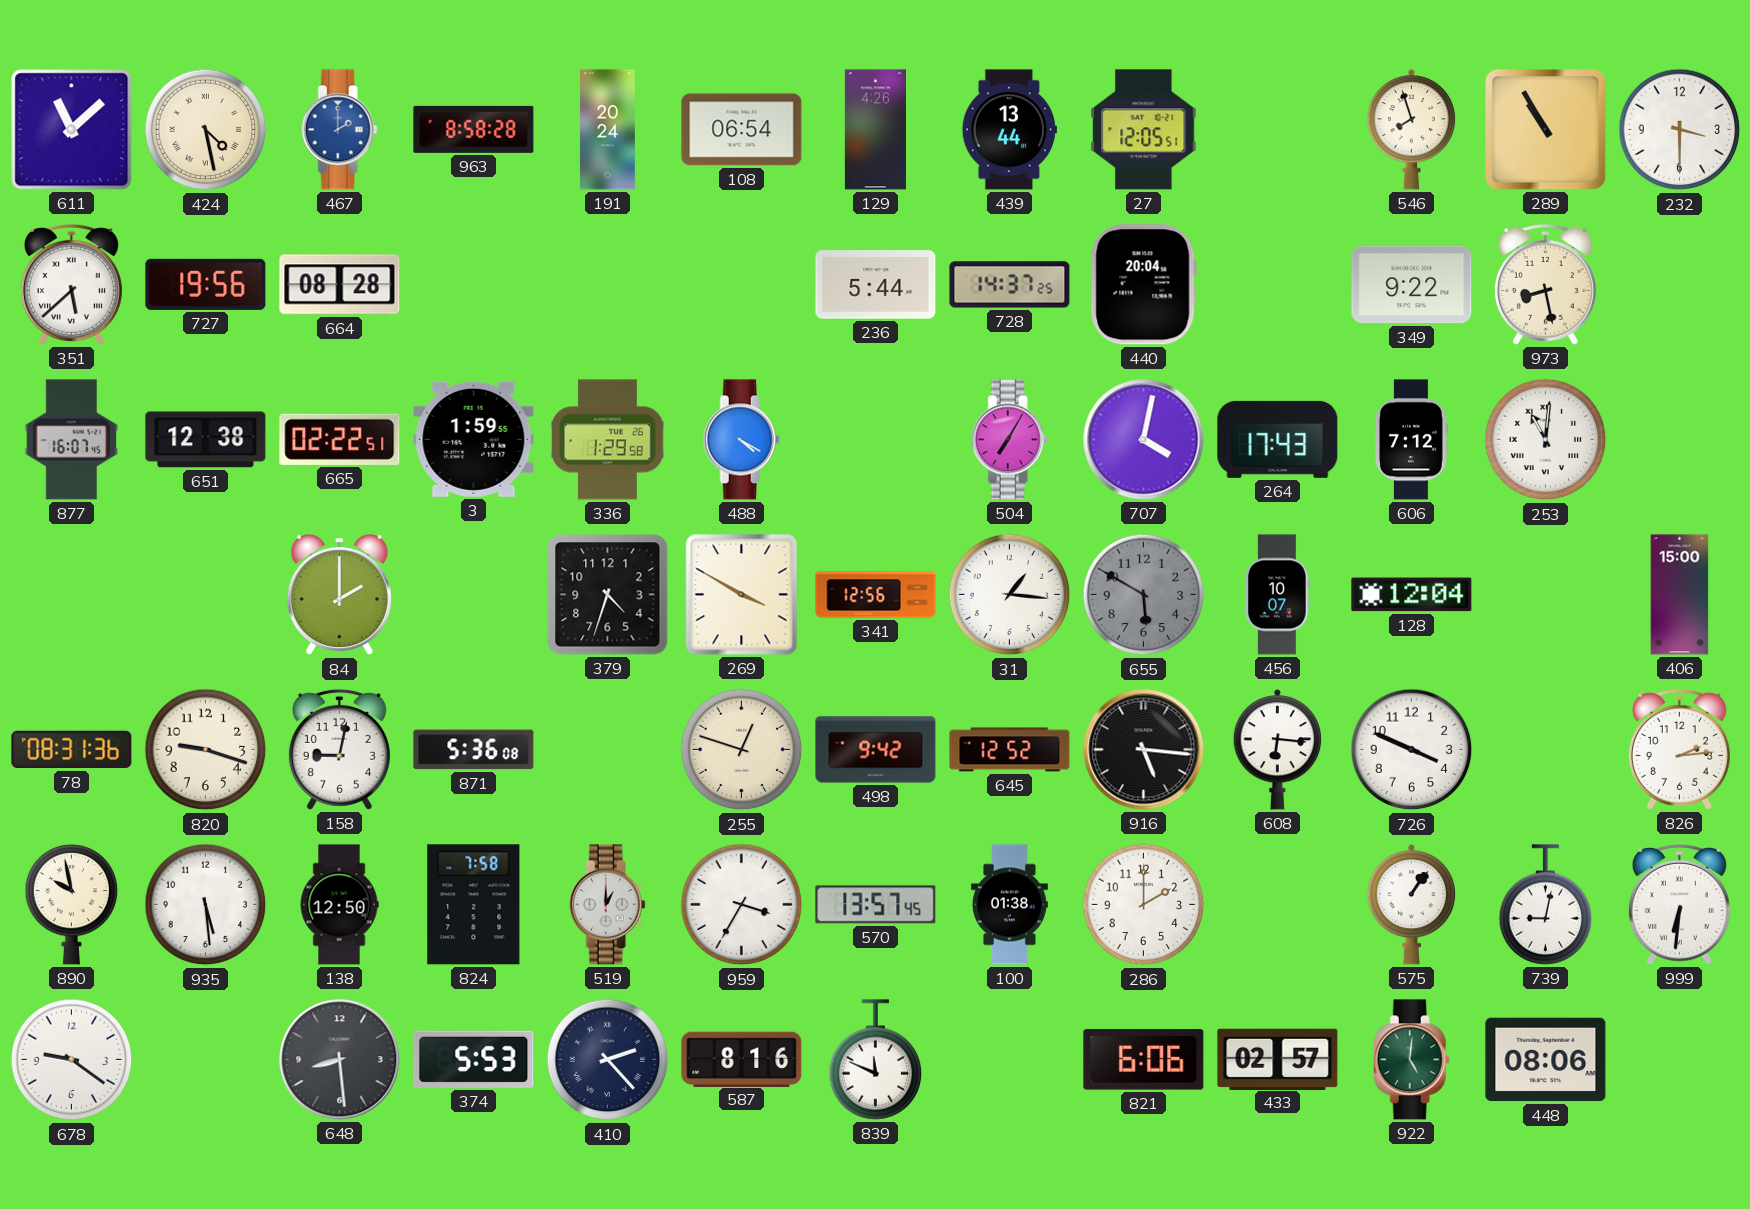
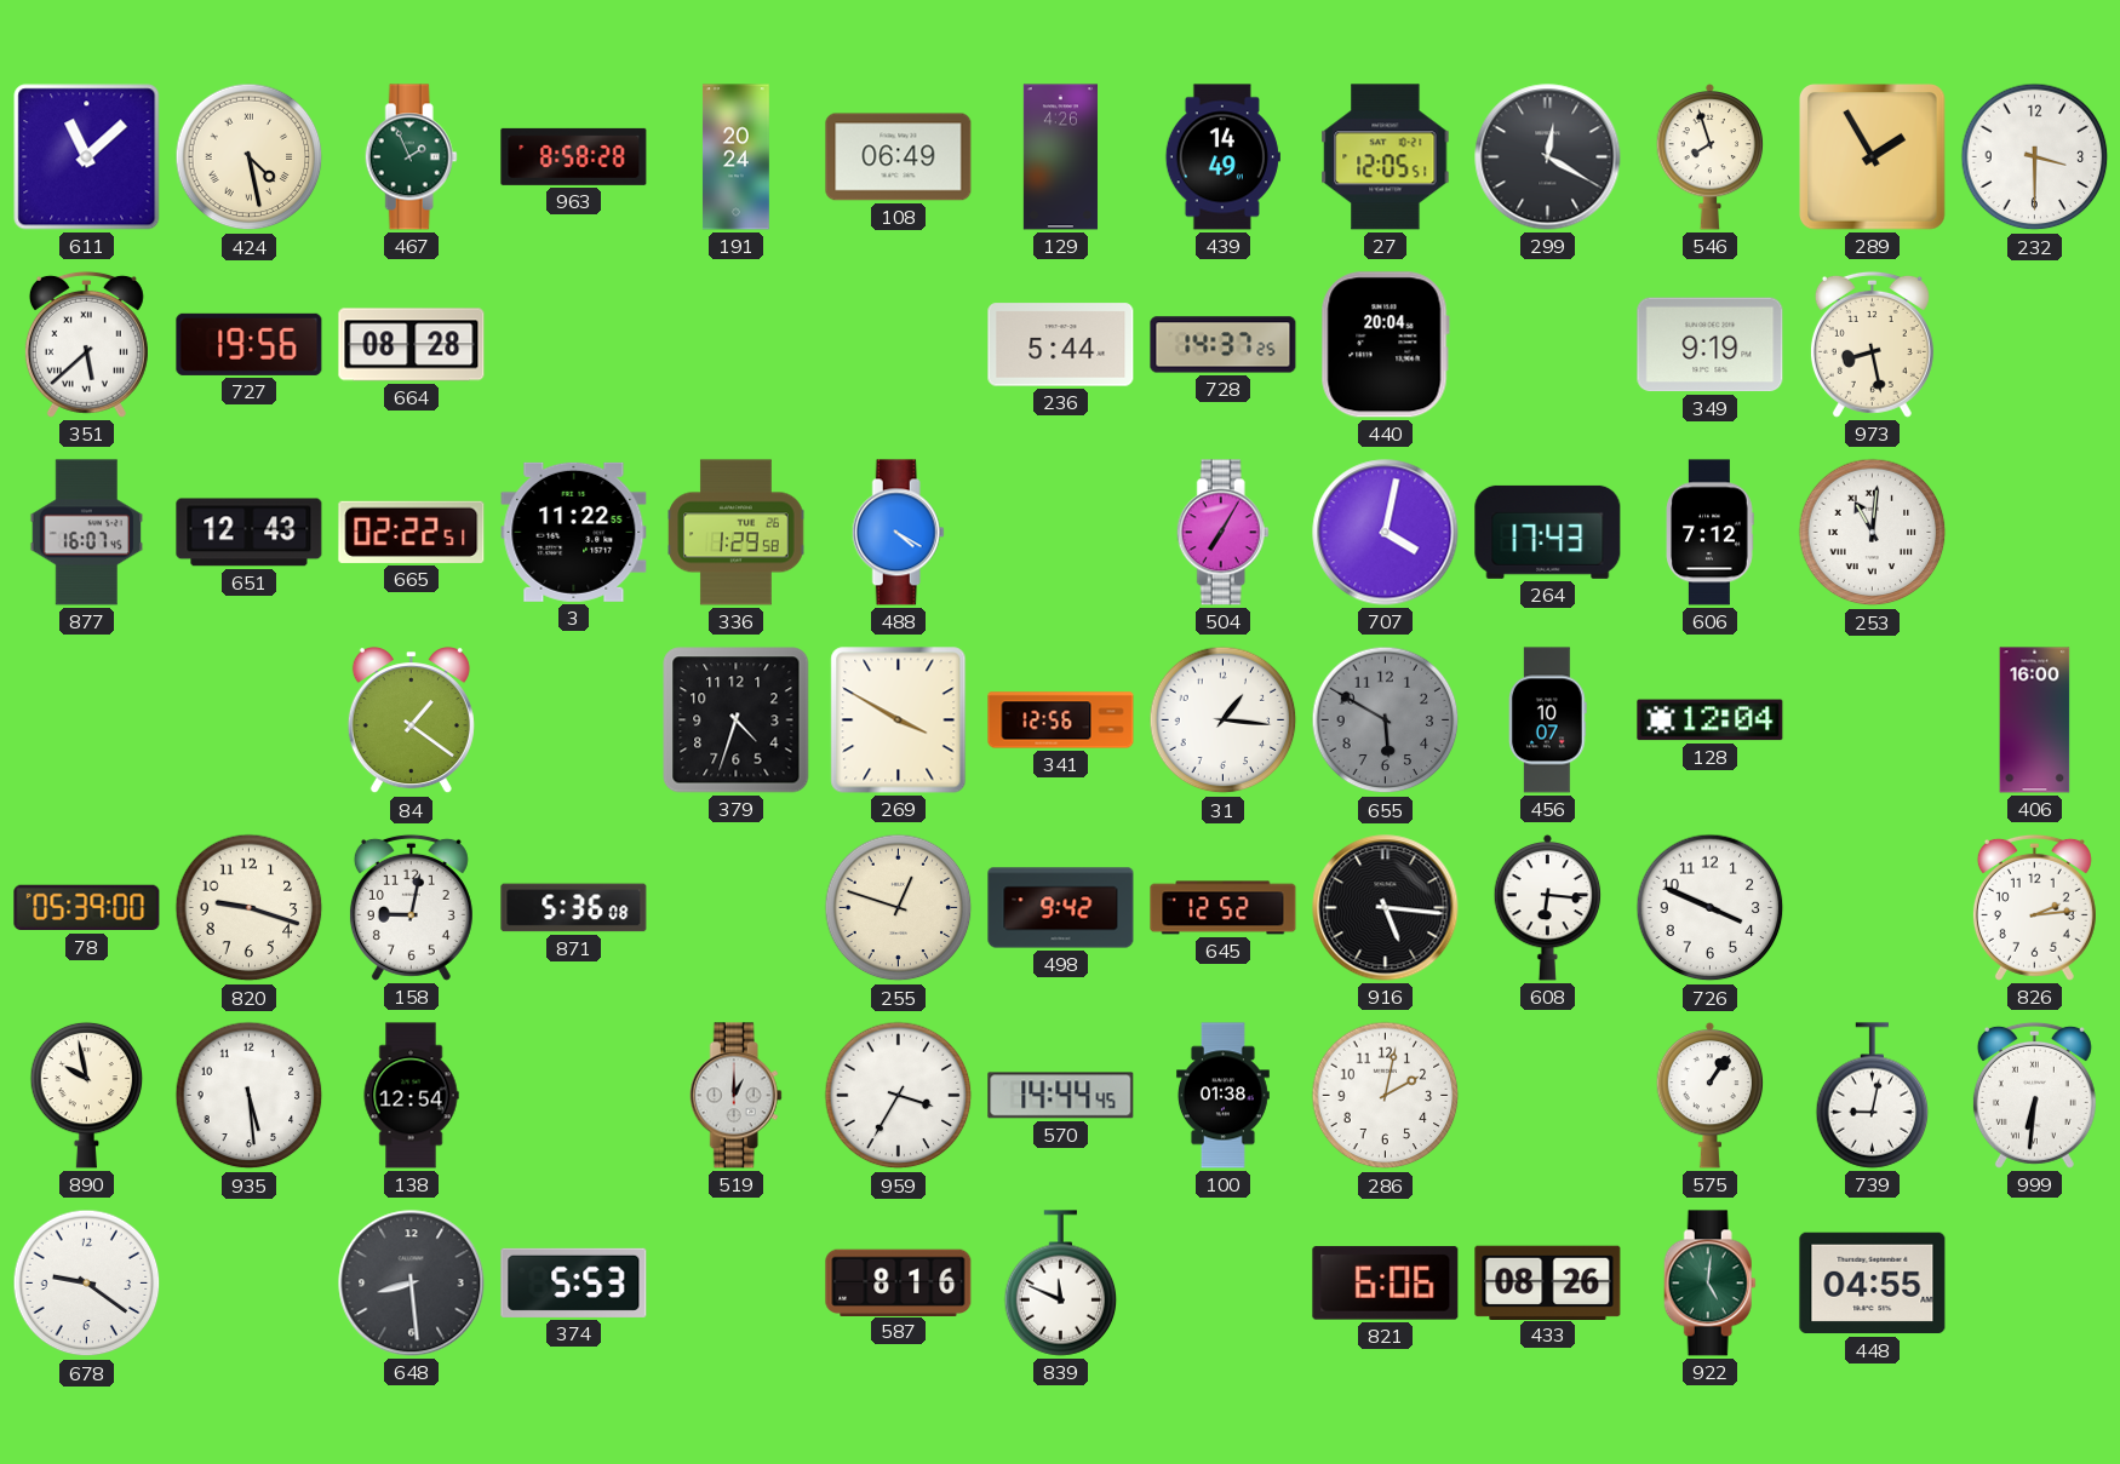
467: 2:00 -> 1:56 (411, 157)
467 dial: blue -> green (411, 157)
108: 06:54 -> 06:49 (899, 157)
439: 13:44 -> 14:49 (1222, 157)
299: none -> 12:20 (1548, 157)
289: 10:55 -> 1:55 (1873, 157)
349: 9:22 -> 9:19 (1711, 345)
651: 12:38 -> 12:43 (250, 533)
3: 1:59 -> 11:22 (574, 532)
84: 2:00 -> 1:21 (411, 720)
406: 15:00 -> 16:00 (2035, 720)
78: 08:31 -> 05:39 (87, 908)
138: 12:50 -> 12:54 (411, 1096)
824: 7:58 -> none (474, 905)
570: 13:57 -> 14:44 (1061, 1096)
286: 2:00 -> 2:02 (1386, 1096)
410: 2:23 -> none (608, 1060)
433: 02:57 -> 08:26 (1548, 1282)
448: 08:06 -> 04:55 (1873, 1284)
